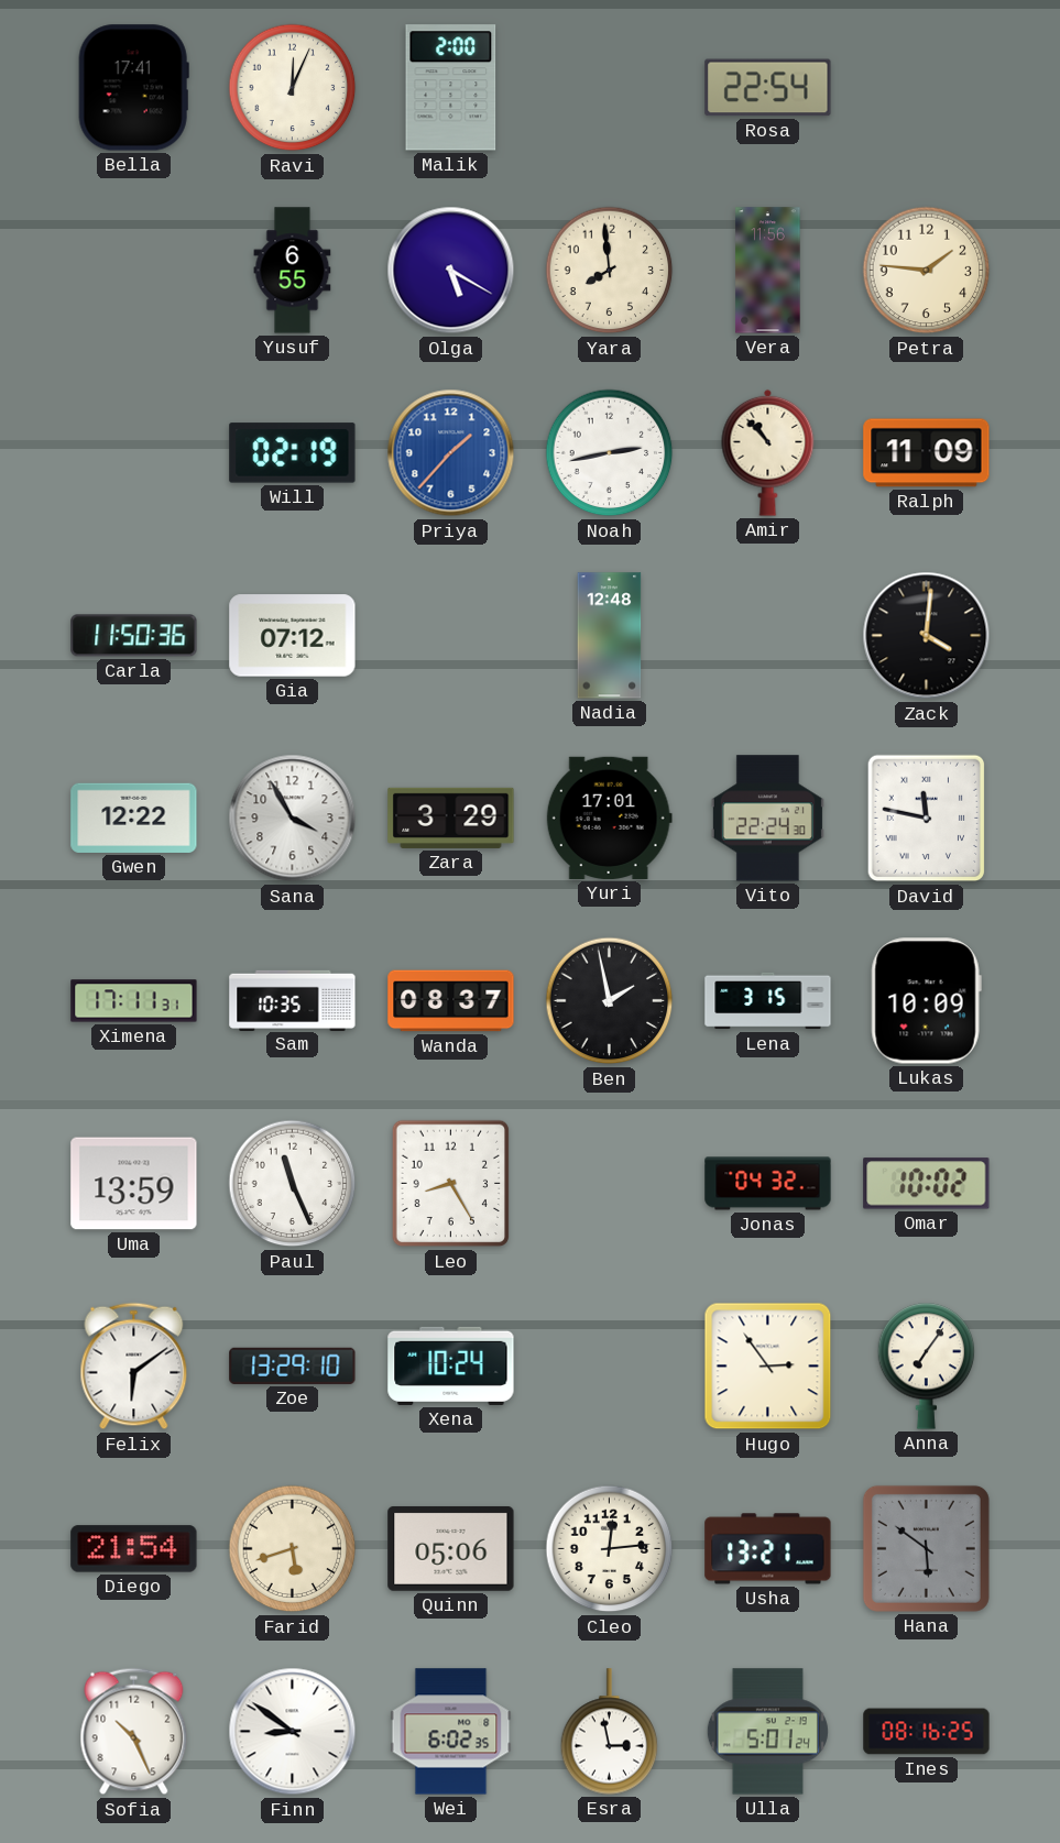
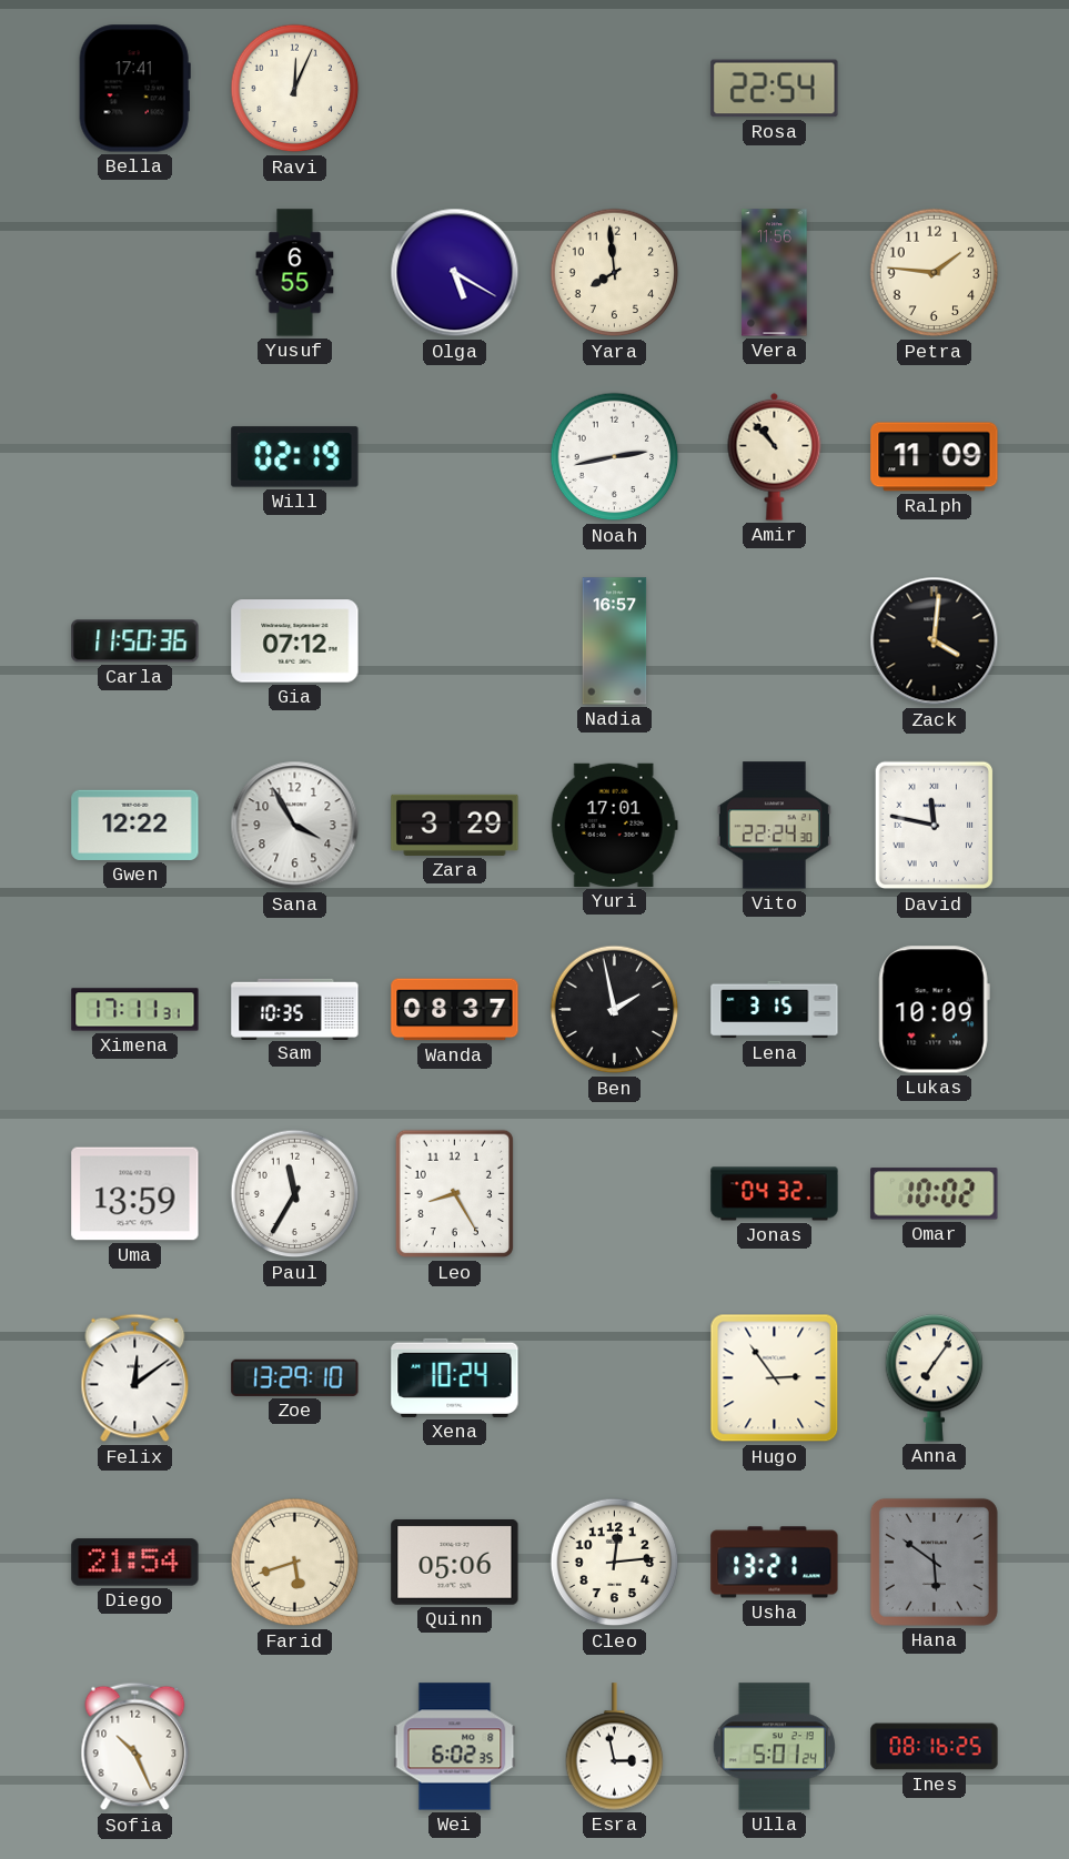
Malik: 2:00 -> none (451, 88)
Priya: 1:37 -> none (451, 453)
Nadia: 12:48 -> 16:57 (615, 641)
Paul: 11:26 -> 11:35 (295, 1194)
Felix: 6:09 -> 12:09 (135, 1378)
Finn: 8:51 -> none (293, 1732)
